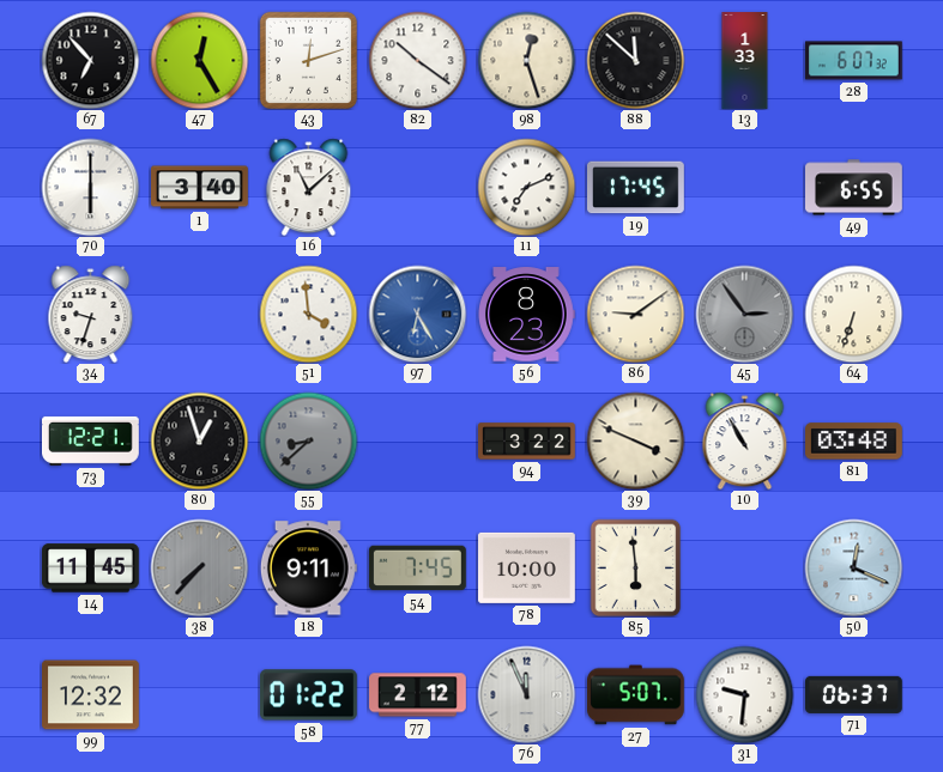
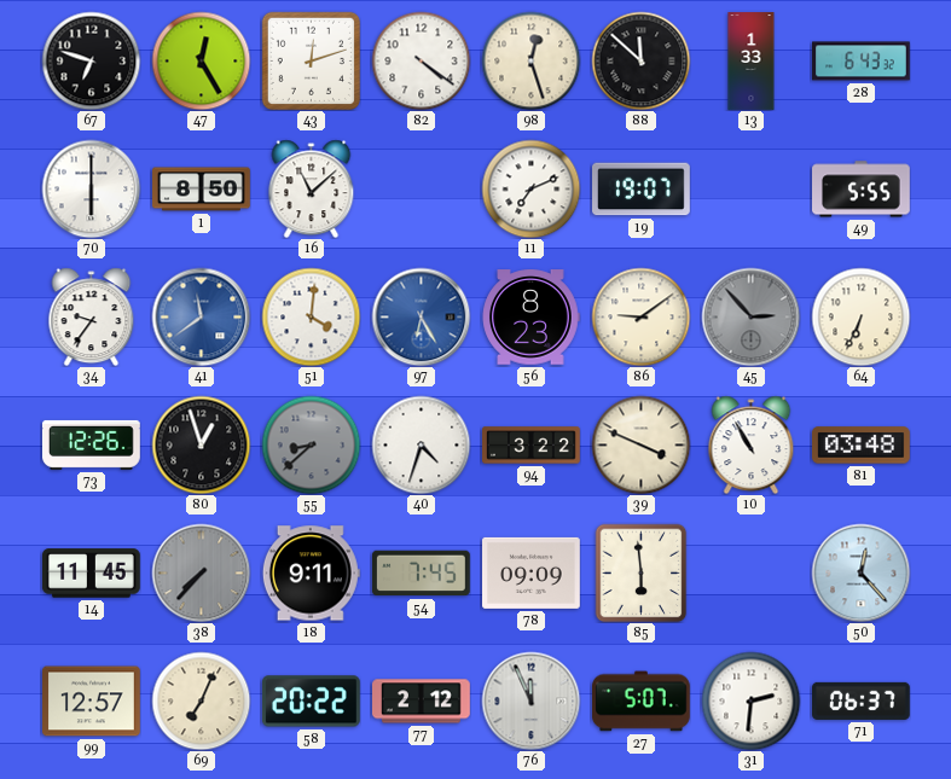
67: 6:53 -> 6:48 (91, 60)
82: 10:21 -> 4:21 (421, 60)
28: 6:07 -> 6:43 (862, 62)
1: 3:40 -> 8:50 (202, 190)
19: 17:45 -> 19:07 (642, 190)
49: 6:55 -> 5:55 (862, 190)
34: 9:33 -> 9:36 (92, 316)
41: none -> 11:39 (201, 316)
51: 3:59 -> 4:01 (311, 316)
45: 2:54 -> 2:53 (750, 316)
64: 6:33 -> 6:34 (860, 316)
73: 12:21 -> 12:26 (92, 444)
40: none -> 4:33 (421, 444)
78: 10:00 -> 09:09 (532, 572)
50: 12:19 -> 12:23 (860, 572)
99: 12:32 -> 12:57 (92, 702)
69: none -> 7:04 (201, 700)
58: 01:22 -> 20:22 (311, 702)
31: 9:31 -> 2:31 (750, 700)
